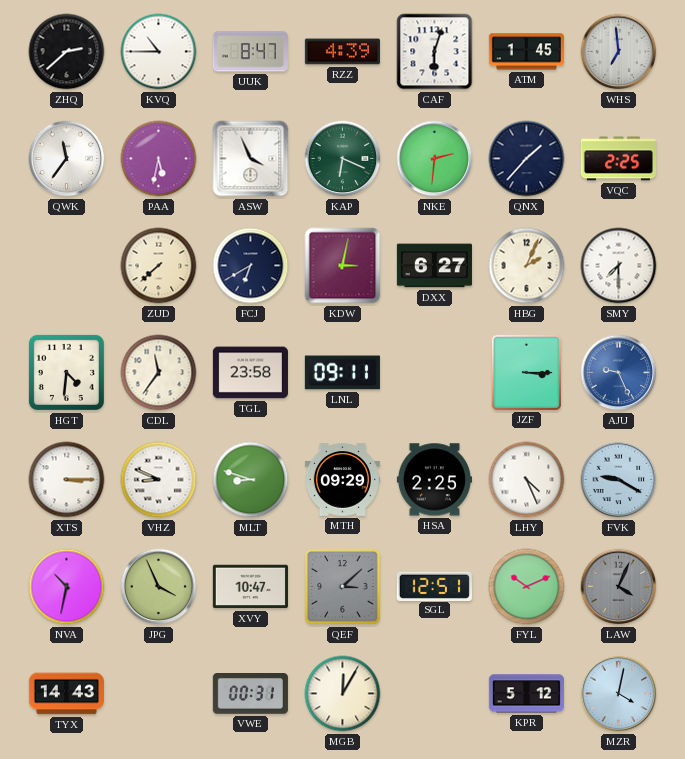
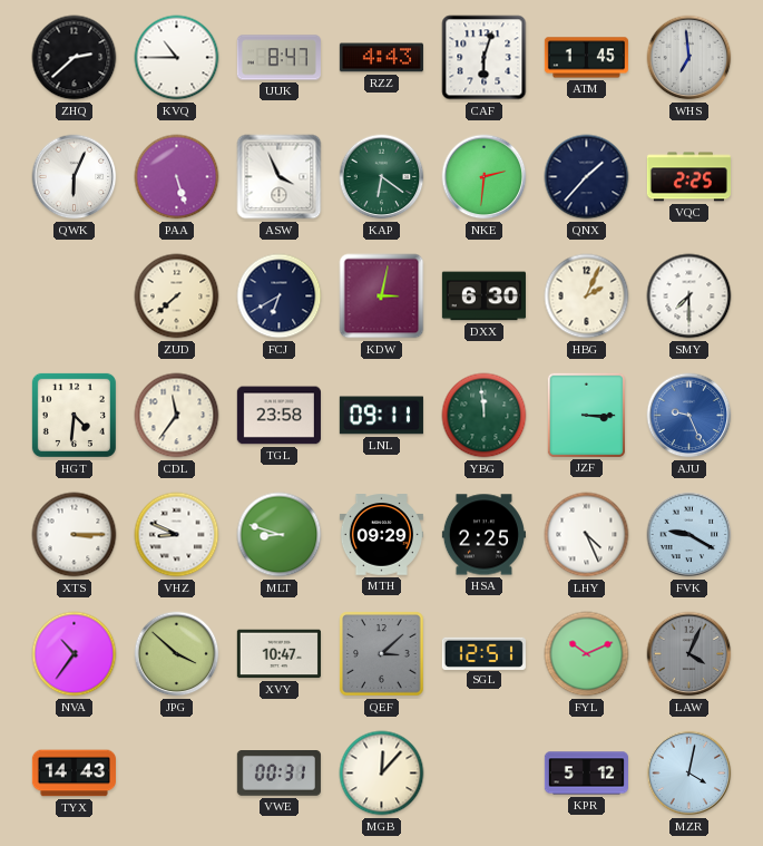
RZZ: 4:39 -> 4:43 (381, 58)
QWK: 11:36 -> 6:04 (75, 177)
PAA: 5:32 -> 5:27 (177, 177)
KAP: 6:19 -> 6:21 (382, 177)
DXX: 6:27 -> 6:30 (483, 296)
YBG: none -> 11:59 (485, 416)
NVA: 10:32 -> 10:36 (75, 654)
JPG: 3:56 -> 3:52 (177, 654)
MGB: 12:05 -> 12:07 (382, 774)
